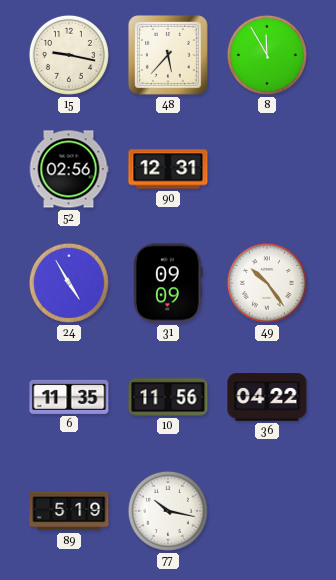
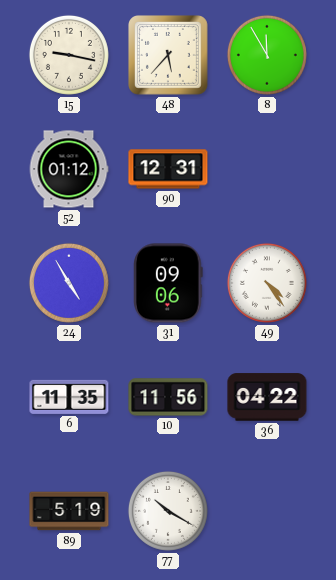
52: 02:56 -> 01:12 (69, 169)
31: 09:09 -> 09:06 (168, 283)
49: 10:24 -> 4:24 (267, 283)
77: 10:17 -> 10:20 (168, 511)
